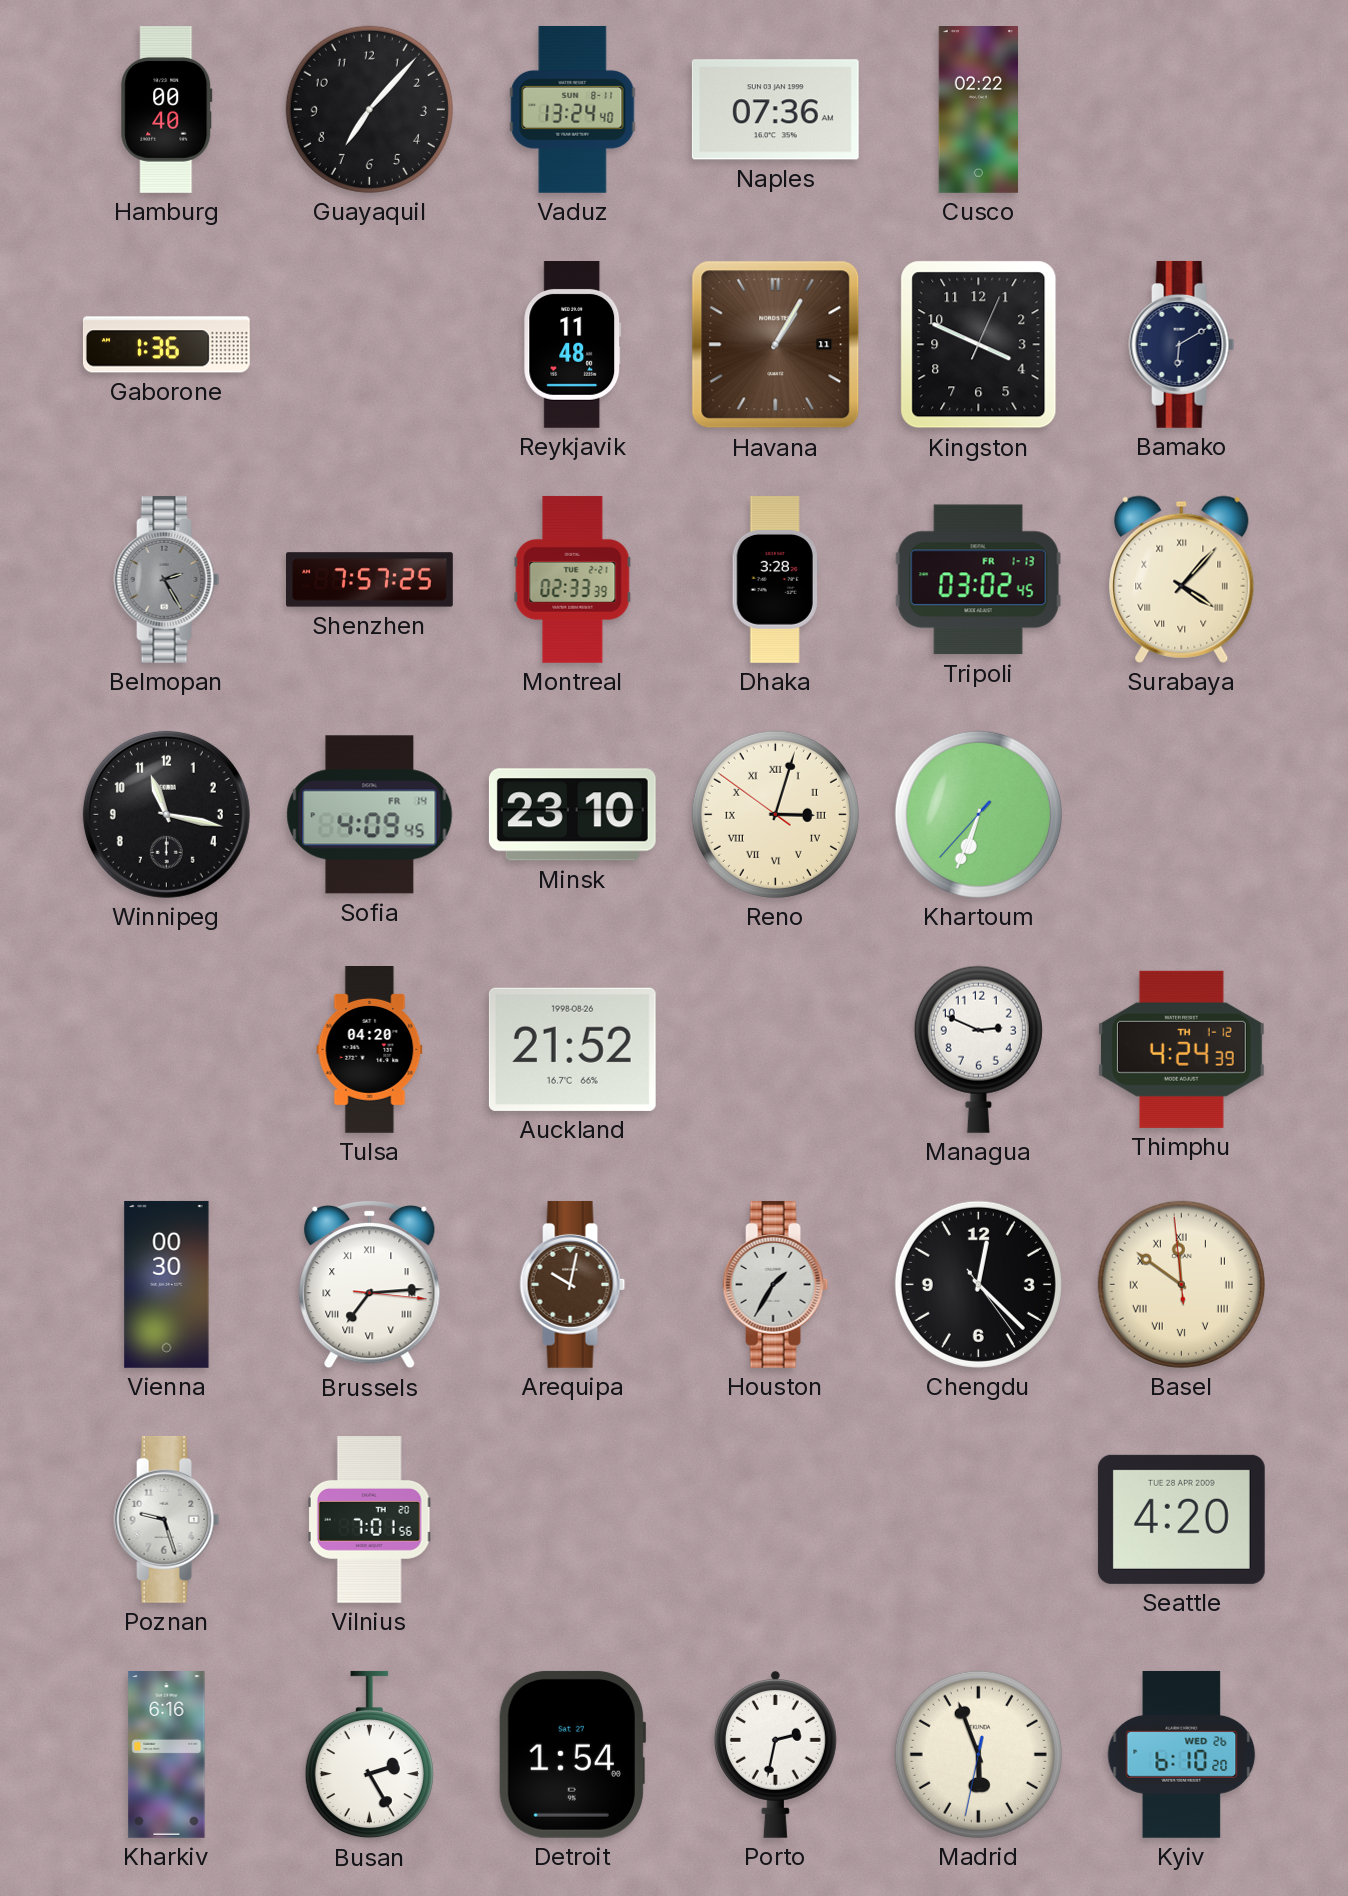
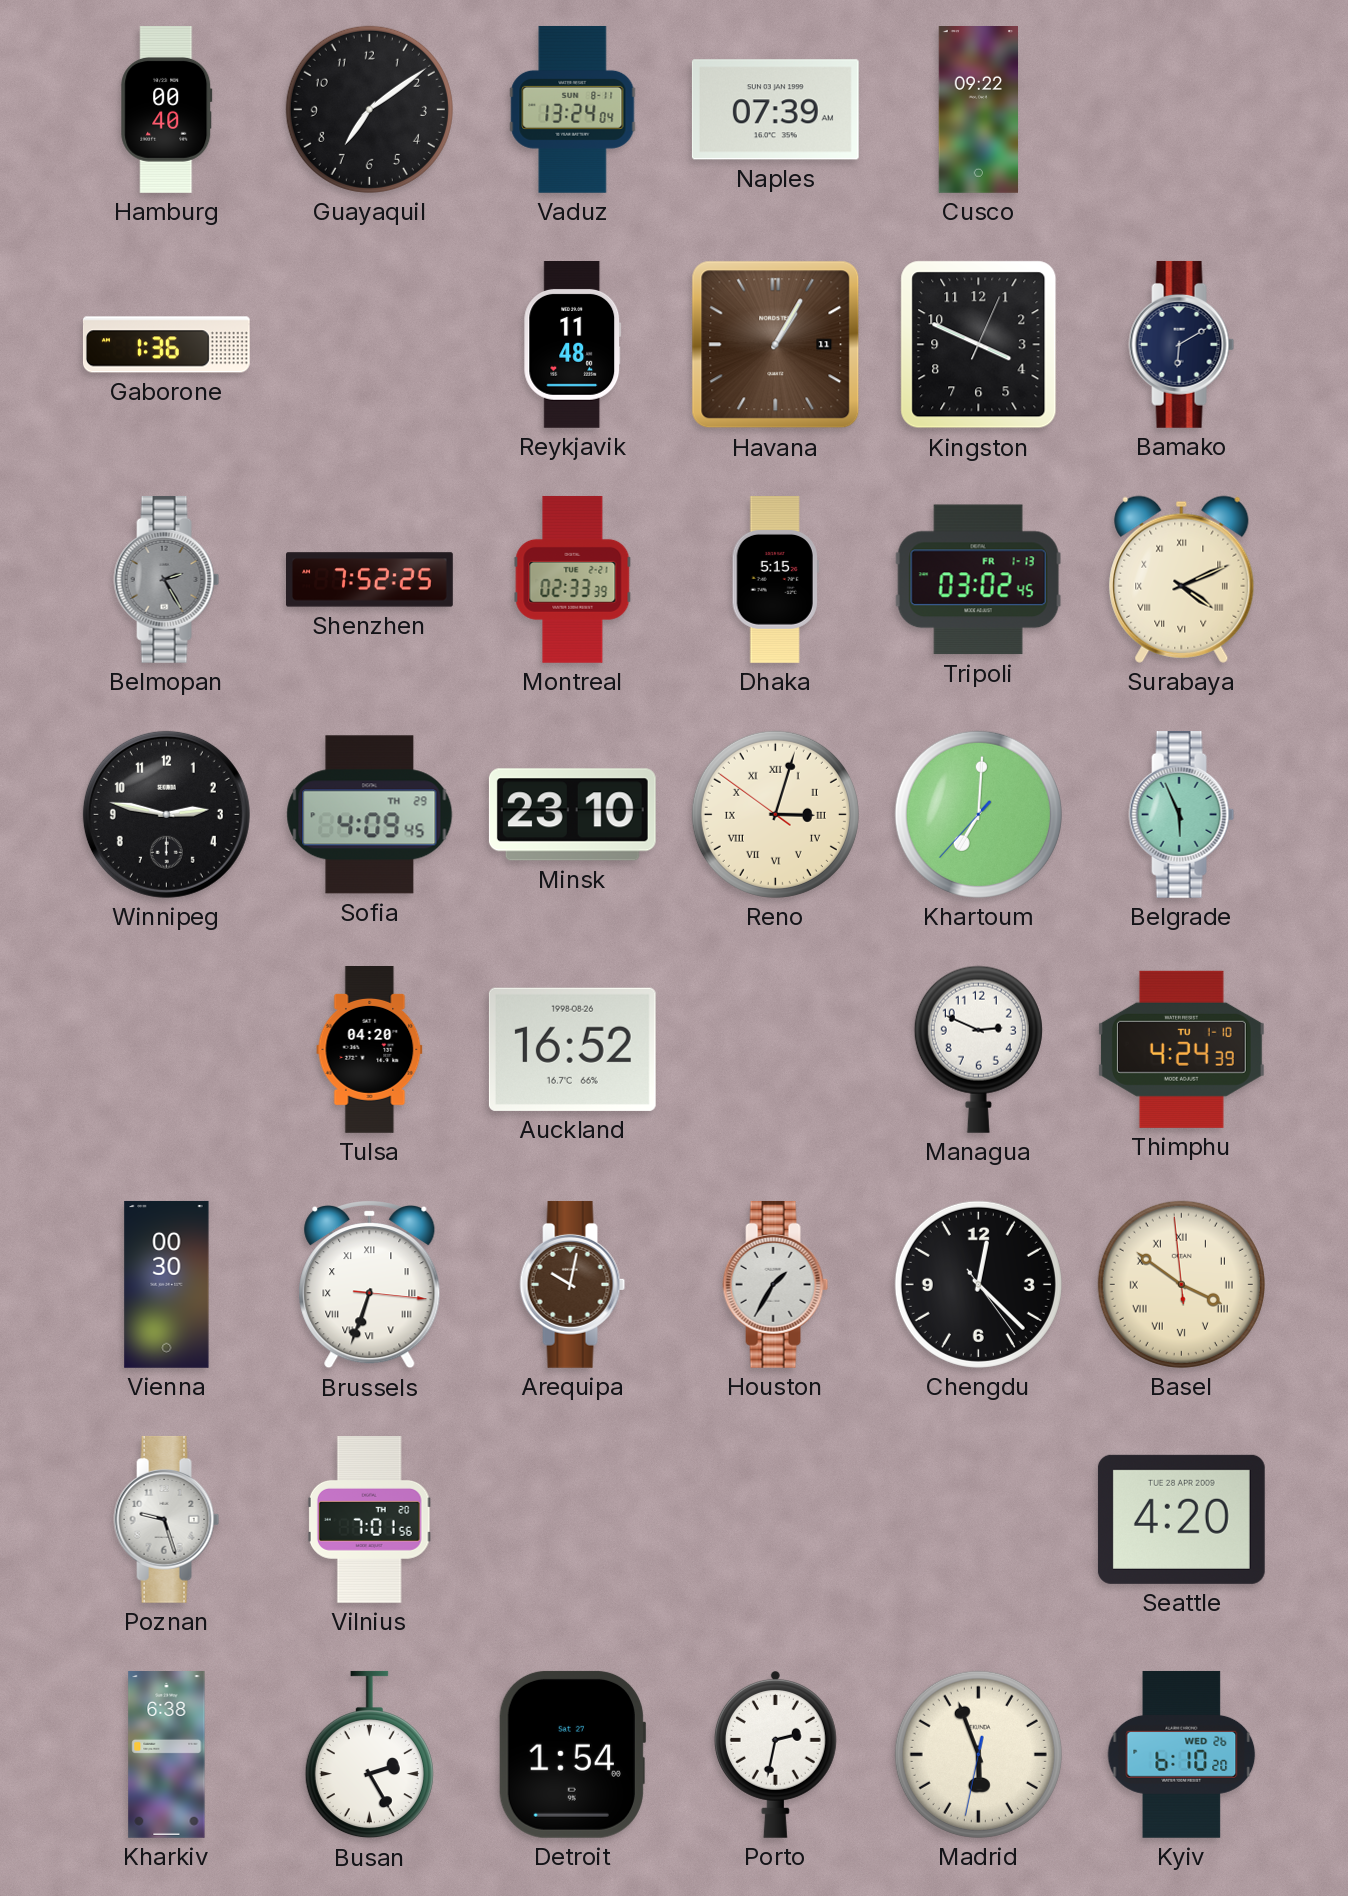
Guayaquil: 7:07 -> 7:09 (369, 109)
Vaduz: 13:24:40 -> 13:24:04 (573, 109)
Naples: 07:36 -> 07:39 (775, 110)
Cusco: 02:22 -> 09:22 (978, 110)
Shenzhen: 7:57 -> 7:52 (370, 580)
Dhaka: 3:28 -> 5:15 (775, 580)
Surabaya: 4:07 -> 4:11 (1182, 579)
Winnipeg: 11:17 -> 2:47 (166, 814)
Sofia date: FR 14 -> TH 29 (370, 815)
Khartoum: 6:33 -> 7:00 (978, 814)
Belgrade: none -> 5:56 (1182, 814)
Auckland: 21:52 -> 16:52 (572, 1049)
Thimphu date: TH 1-12 -> TU 1-10 (1181, 1049)
Brussels: 7:14 -> 6:33 (370, 1285)
Basel: 11:50 -> 3:50 (1181, 1284)
Kharkiv: 6:16 -> 6:38 (167, 1755)
